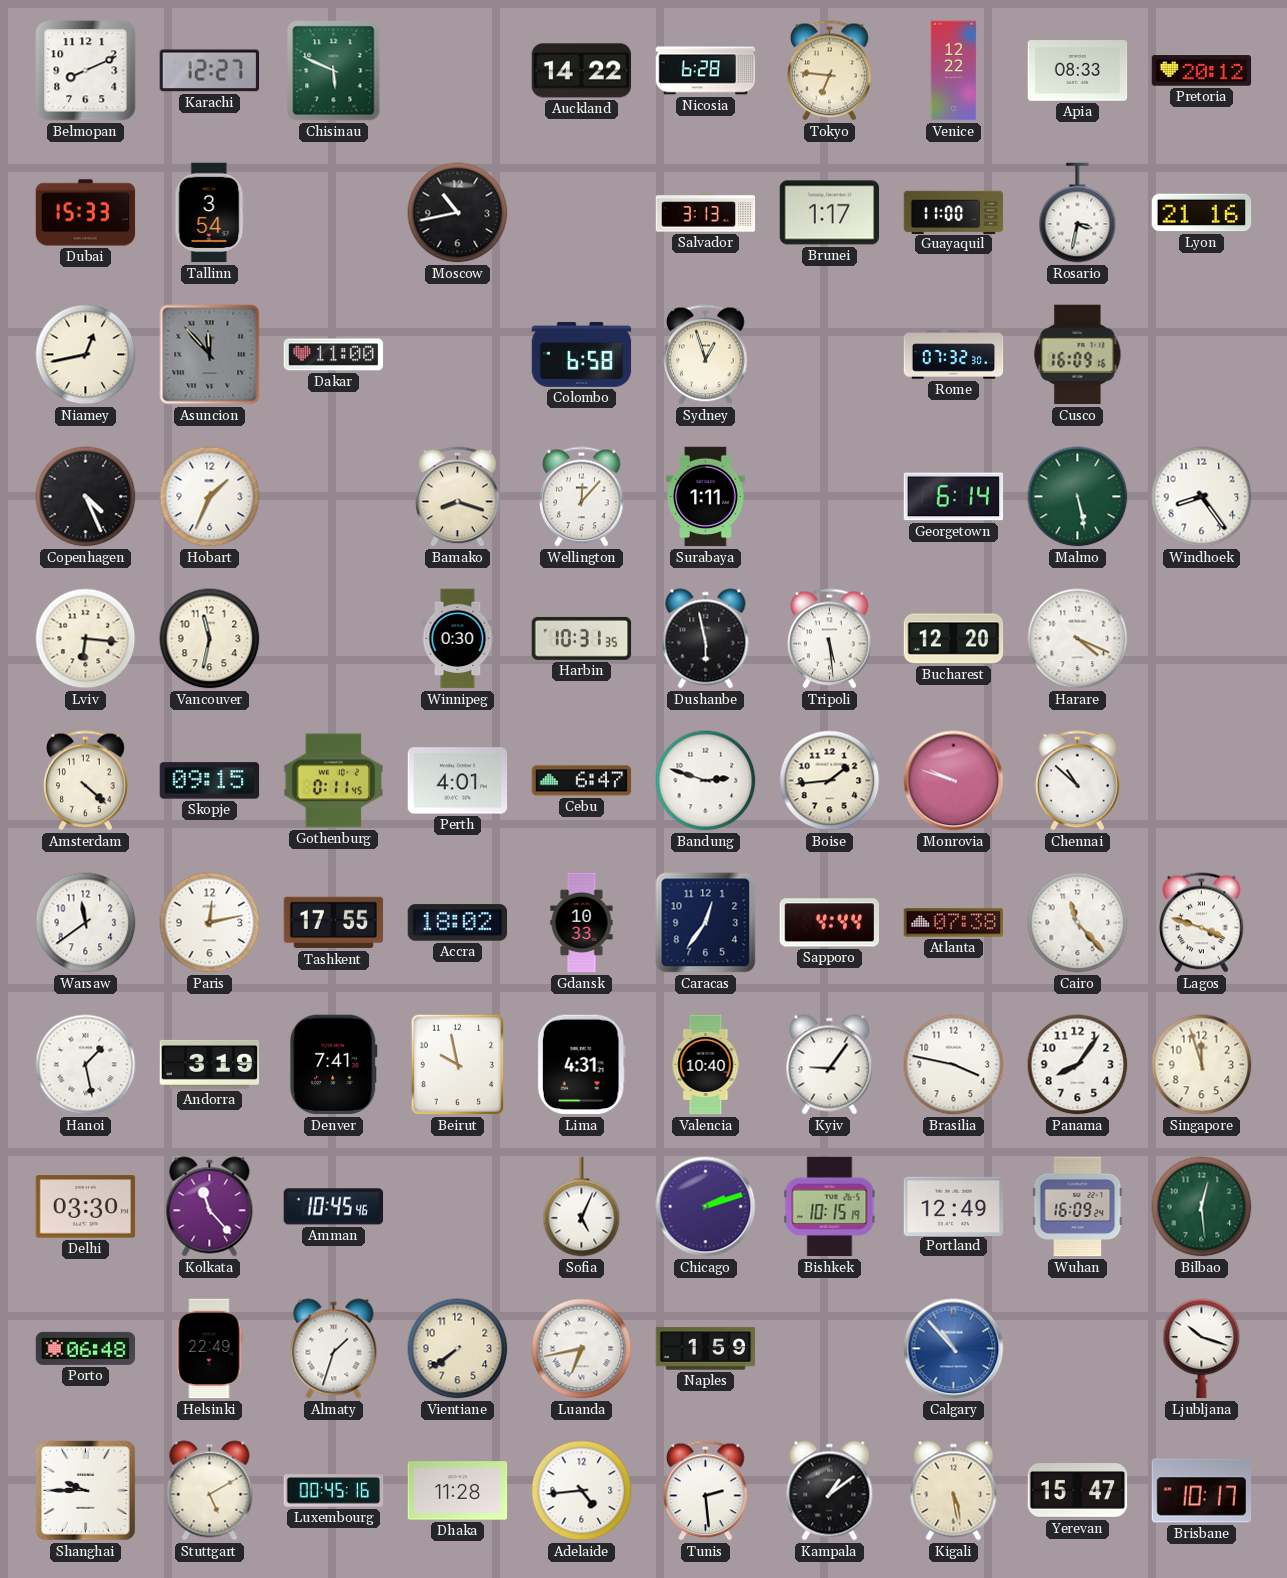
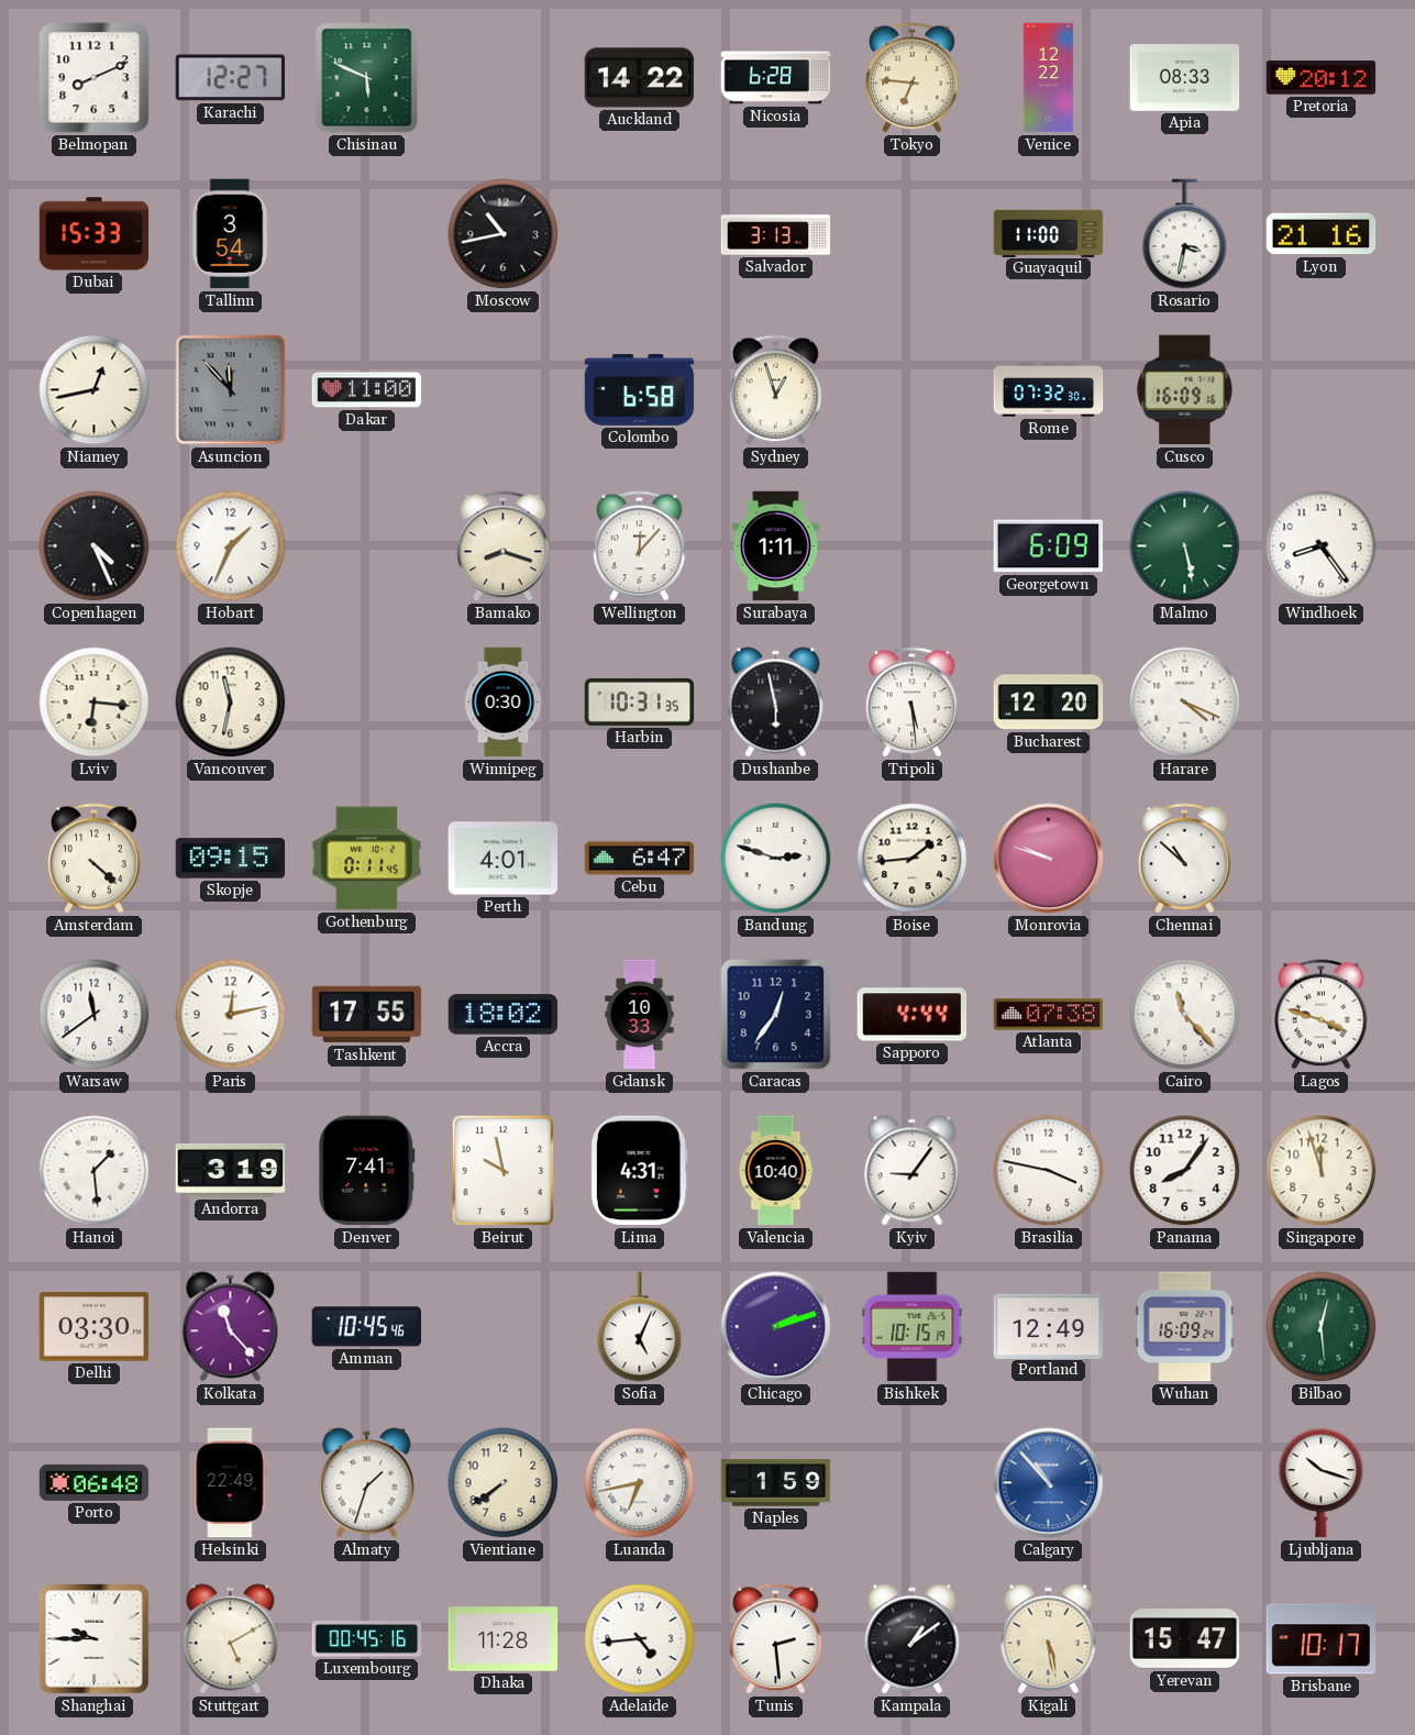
Brunei: 1:17 -> none (830, 213)
Georgetown: 6:14 -> 6:09 (1049, 546)
Hanoi: 1:28 -> 1:29 (95, 1171)
